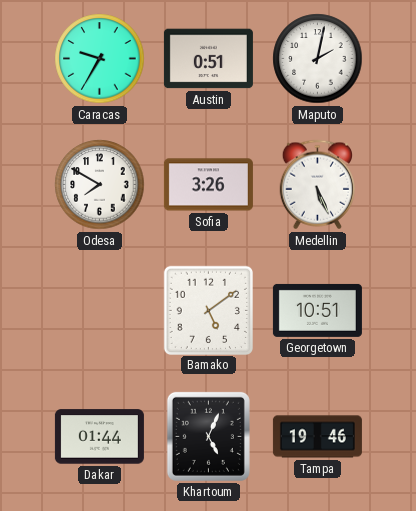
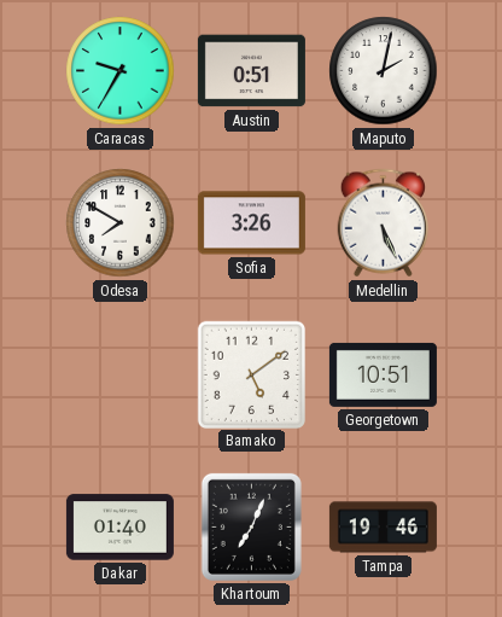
Dakar: 01:44 -> 01:40 (119, 528)
Khartoum: 5:04 -> 7:04 (251, 526)
